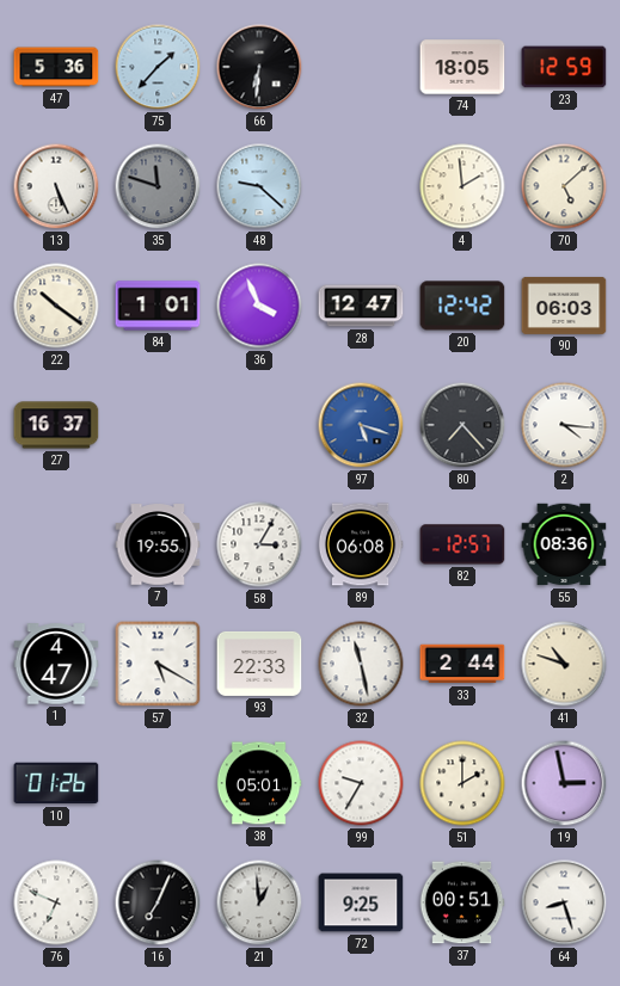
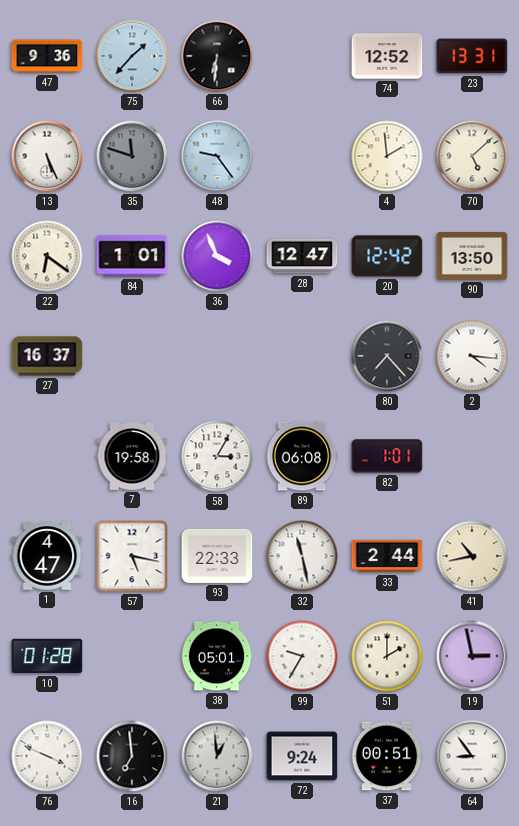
47: 5:36 -> 9:36 (47, 56)
74: 18:05 -> 12:52 (387, 56)
23: 12:59 -> 13:31 (472, 56)
48: 9:22 -> 9:24 (217, 156)
22: 10:21 -> 6:21 (47, 256)
90: 06:03 -> 13:50 (472, 256)
97: 5:18 -> none (361, 425)
7: 19:55 -> 19:58 (132, 456)
82: 12:57 -> 1:01 (387, 456)
55: 08:36 -> none (564, 544)
57: 5:20 -> 5:17 (132, 556)
41: 10:48 -> 10:43 (472, 556)
10: 01:26 -> 01:28 (47, 656)
76: 6:49 -> 3:49 (47, 756)
16: 7:04 -> 6:59 (132, 756)
72: 9:25 -> 9:24 (302, 756)
64: 8:27 -> 8:54 (472, 756)
